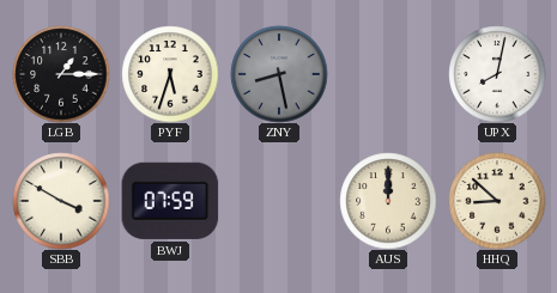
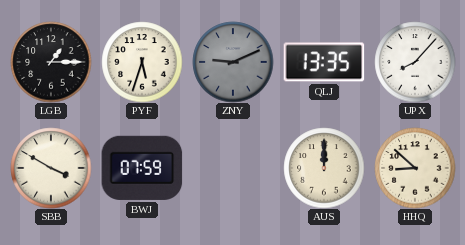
ZNY: 8:28 -> 9:11 (233, 62)
QLJ: none -> 13:35 (324, 62)
UPX: 8:02 -> 8:07 (415, 62)
